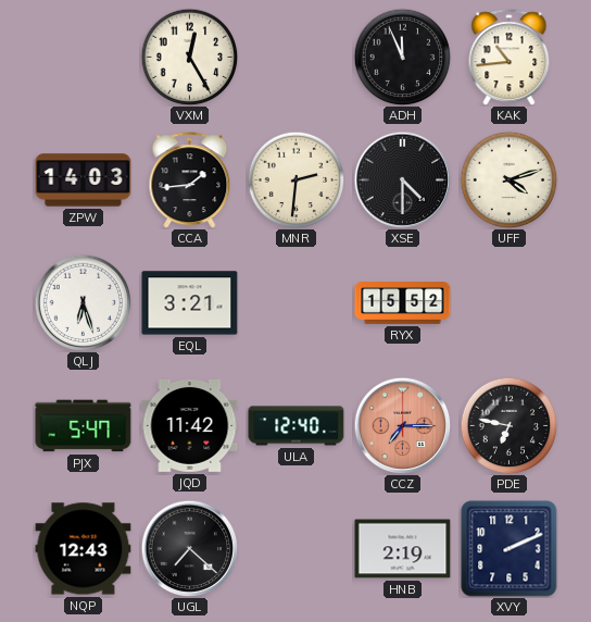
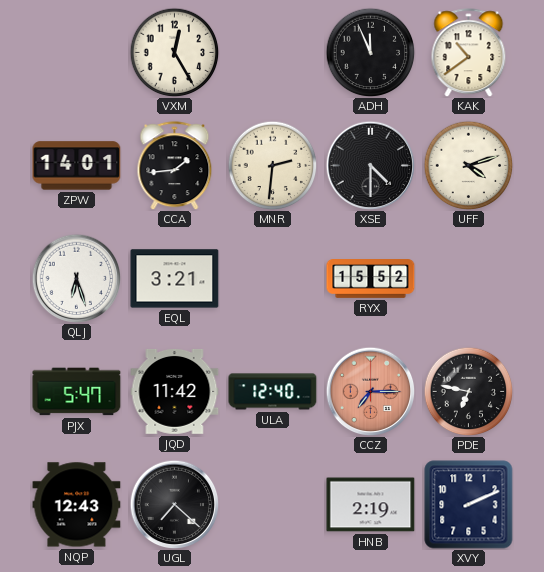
KAK: 10:44 -> 10:39 (469, 53)
ZPW: 14:03 -> 14:01 (77, 166)
